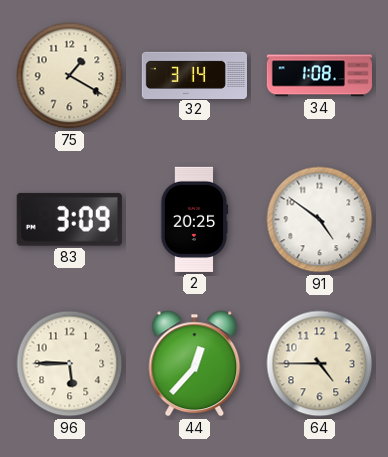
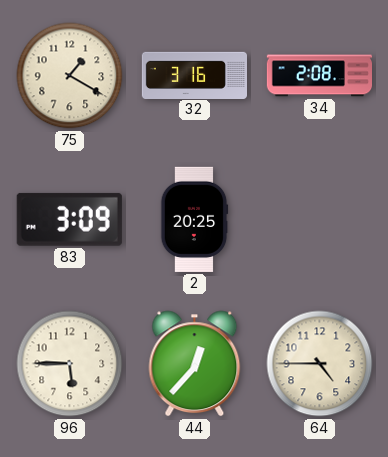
32: 3:14 -> 3:16 (194, 75)
34: 1:08 -> 2:08 (319, 76)
91: 4:51 -> none (320, 220)
